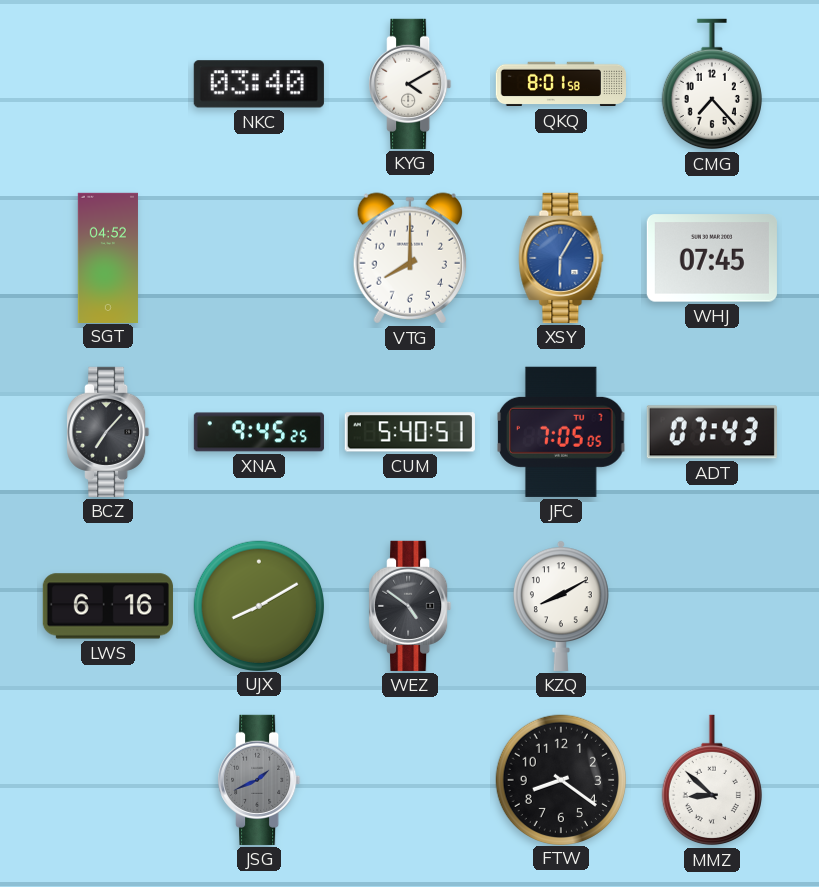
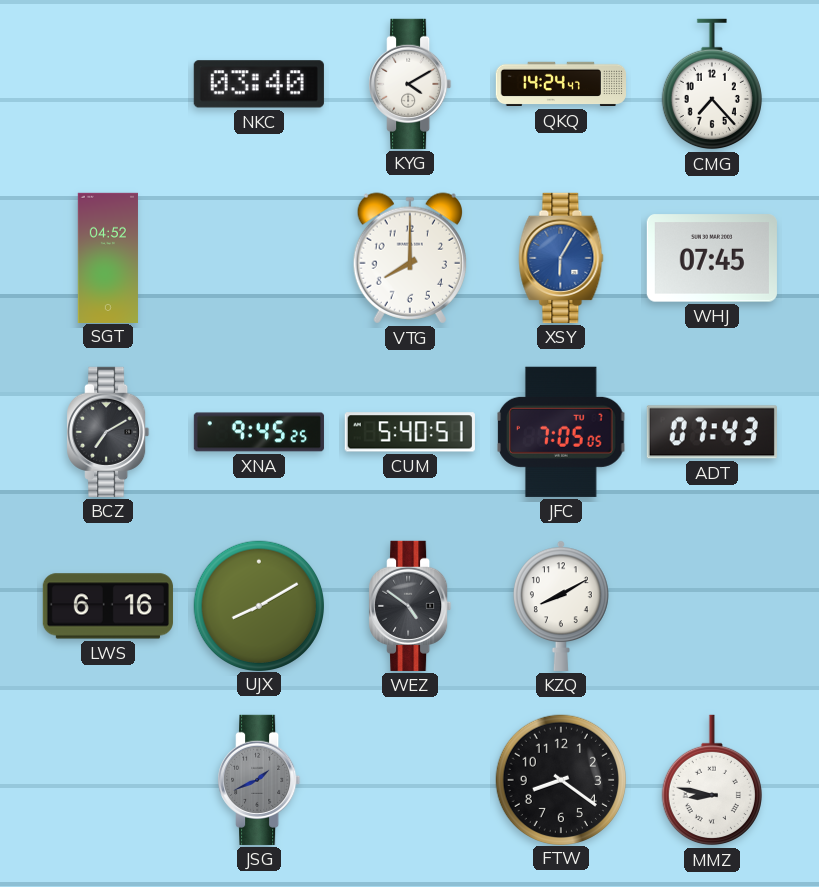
QKQ: 8:01 -> 14:24 (560, 84)
BCZ: 7:07 -> 7:10 (108, 432)
MMZ: 8:52 -> 8:47 (712, 780)
